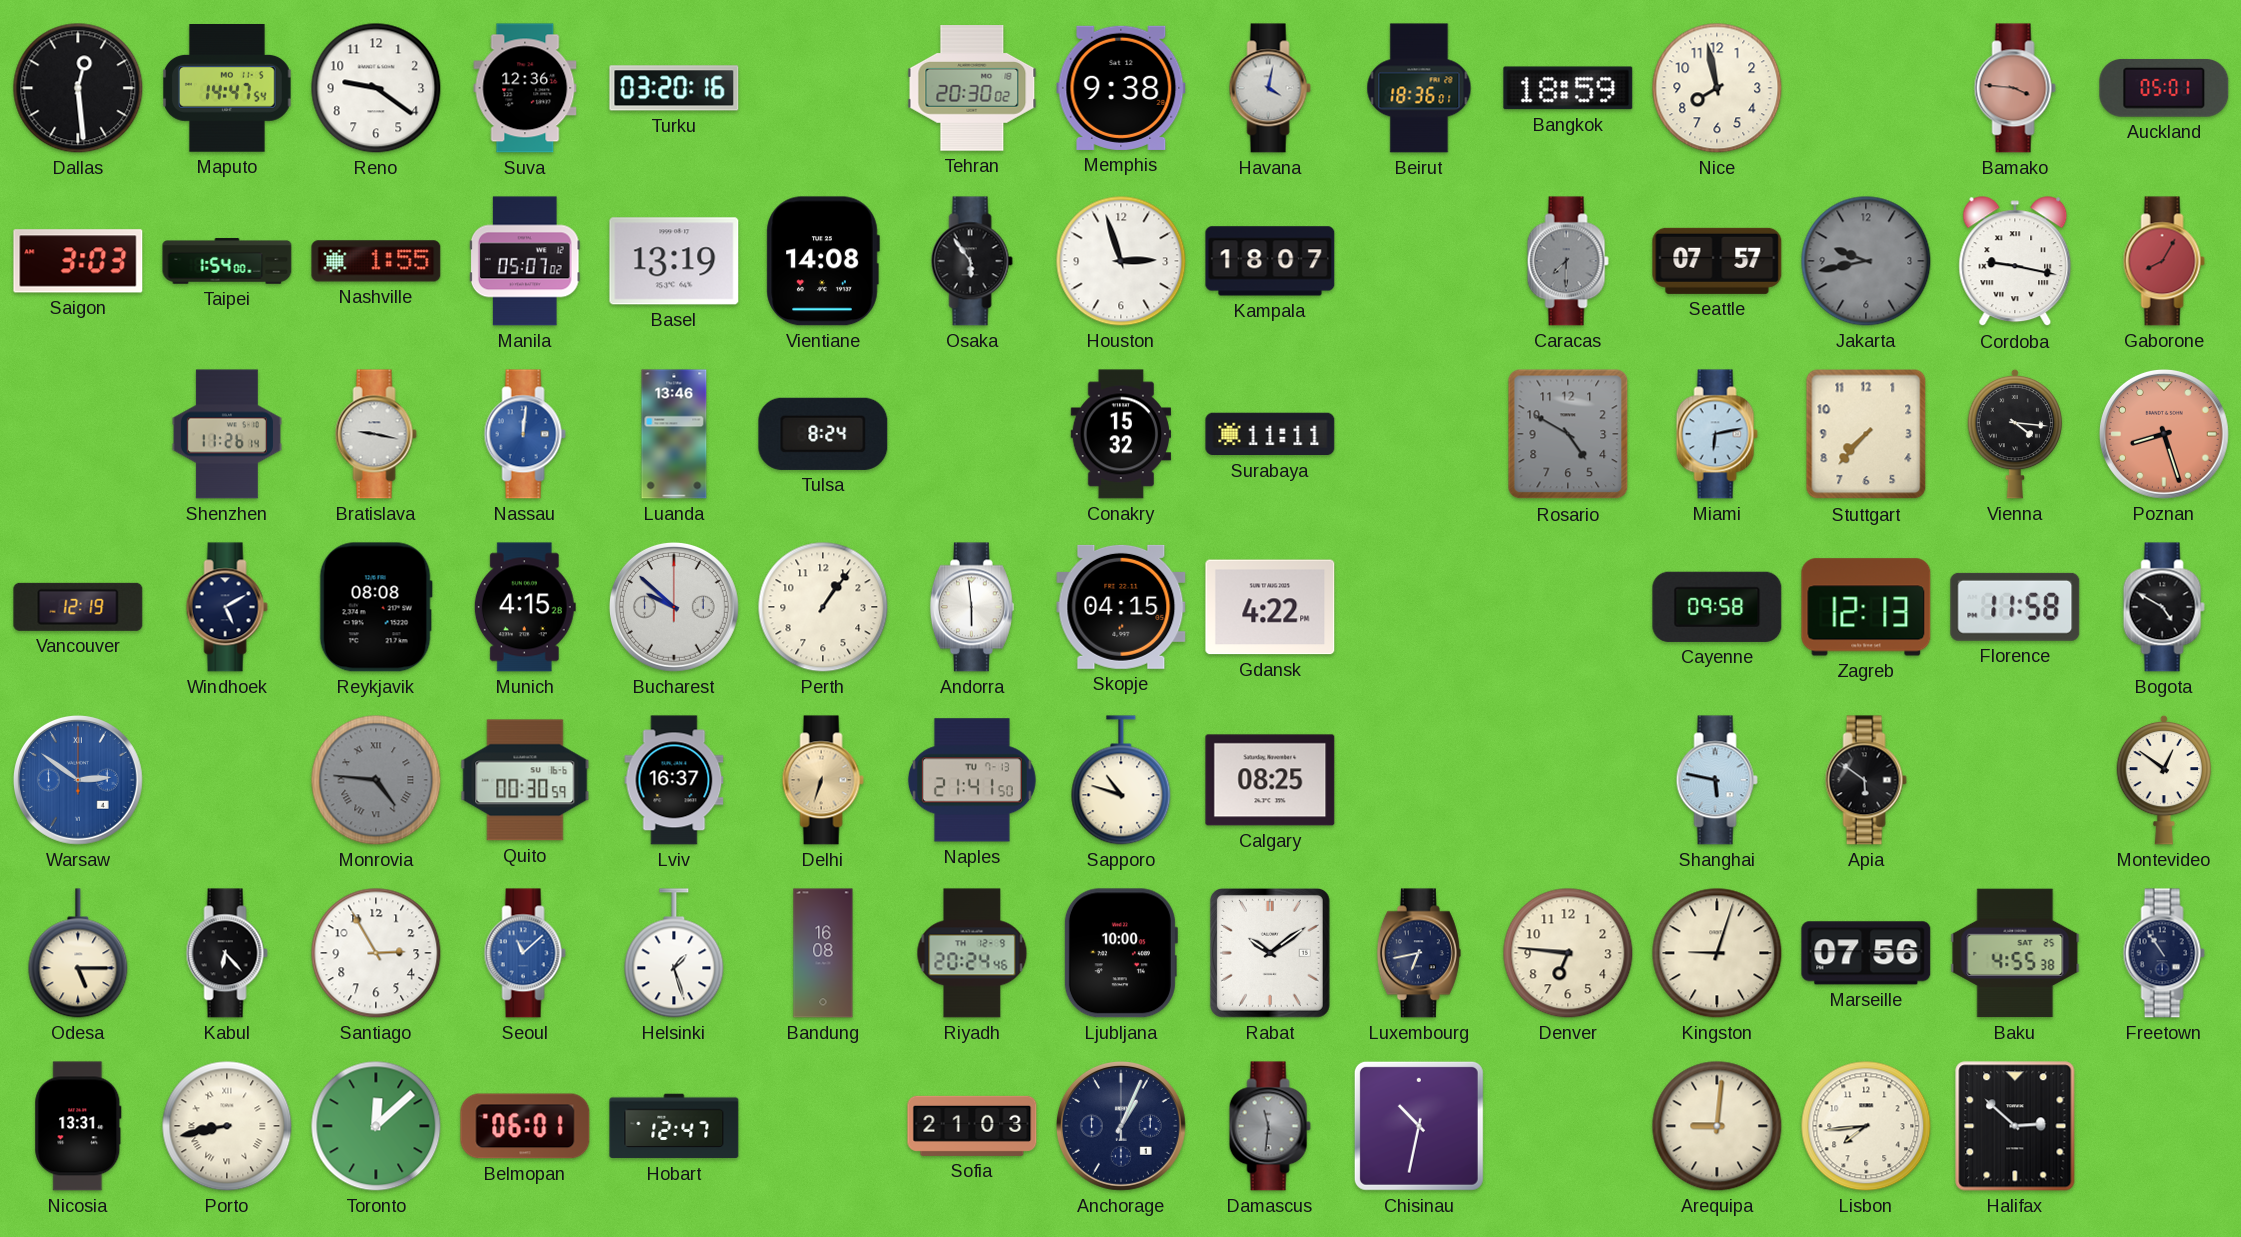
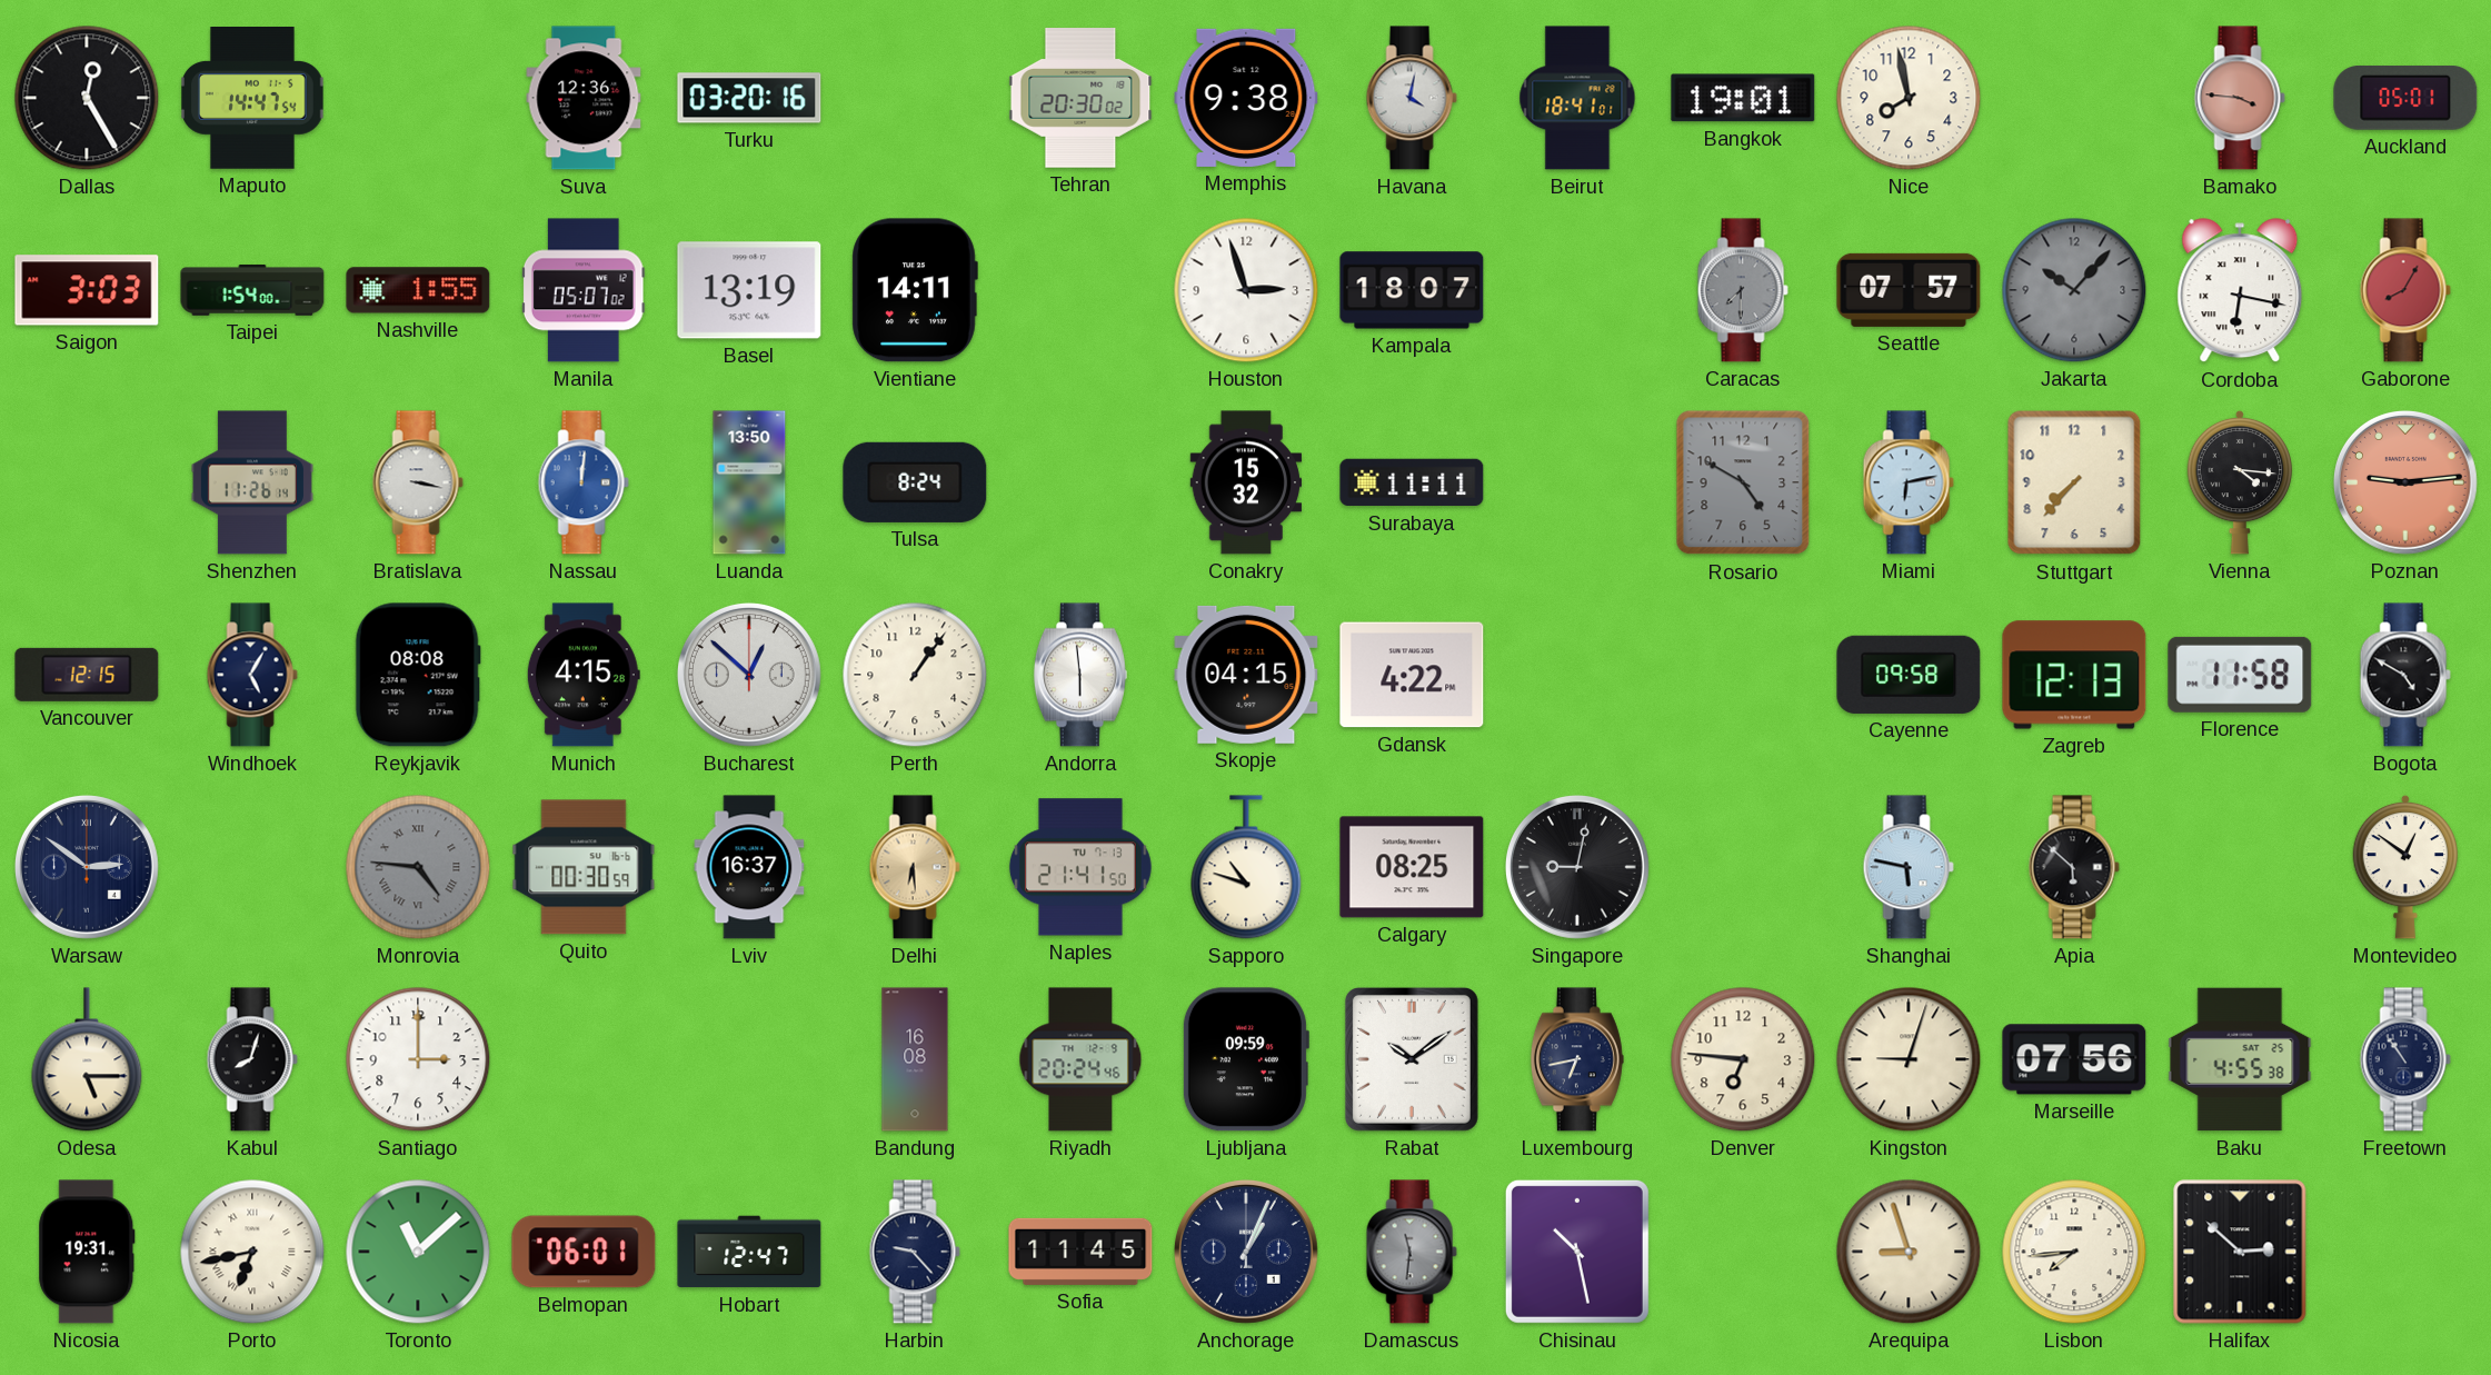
Dallas: 12:29 -> 12:25 (87, 98)
Reno: 9:21 -> none (376, 88)
Beirut: 18:36 -> 18:41 (1577, 98)
Bangkok: 18:59 -> 19:01 (1743, 98)
Vientiane: 14:08 -> 14:11 (915, 290)
Osaka: 5:54 -> none (972, 261)
Jakarta: 9:43 -> 10:07 (2074, 290)
Cordoba: 9:17 -> 6:17 (2240, 291)
Bratislava: 9:17 -> 3:17 (418, 482)
Luanda: 13:46 -> 13:50 (749, 482)
Poznan: 8:27 -> 9:14 (2405, 482)
Vancouver: 12:19 -> 12:15 (87, 675)
Windhoek: 5:10 -> 5:05 (252, 675)
Bucharest: 9:52 -> 12:52 (749, 675)
Warsaw dial: blue -> navy (87, 867)
Delhi: 6:33 -> 6:29 (915, 867)
Singapore: none -> 9:02 (1577, 867)
Apia: 5:51 -> 5:52 (2074, 867)
Kabul: 6:23 -> 8:03 (252, 1059)
Santiago: 2:55 -> 3:00 (418, 1059)
Seoul: 11:08 -> none (525, 953)
Helsinki: 1:27 -> none (674, 953)
Ljubljana: 10:00 -> 09:59 (1245, 1059)
Nicosia: 13:31 -> 19:31 (87, 1252)
Porto: 8:43 -> 6:43 (252, 1252)
Toronto: 12:08 -> 11:08 (418, 1252)
Harbin: none -> 9:23 (915, 1252)
Sofia: 21:03 -> 11:45 (1080, 1252)
Chisinau: 10:32 -> 10:28 (1577, 1252)
Arequipa: 9:01 -> 8:57 (1909, 1252)
